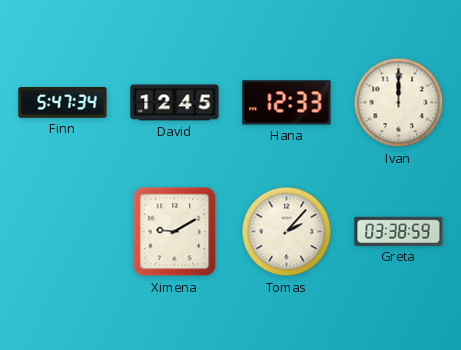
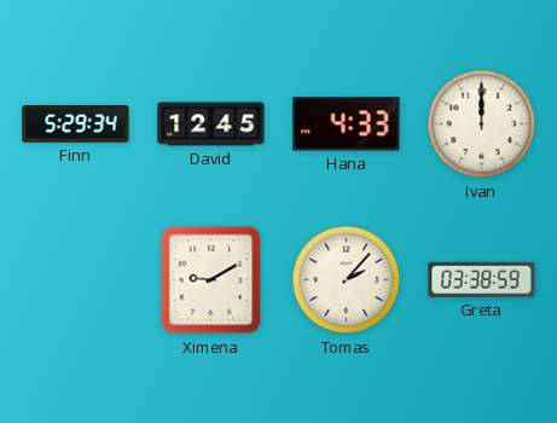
Finn: 5:47 -> 5:29 (76, 124)
Hana: 12:33 -> 4:33 (347, 124)
